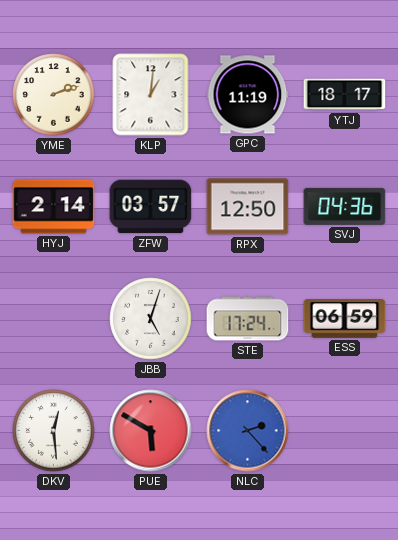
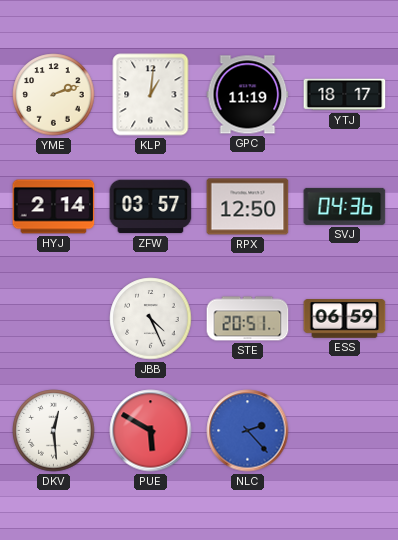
JBB: 5:03 -> 4:26 (151, 319)
STE: 17:24 -> 20:51 (248, 319)
